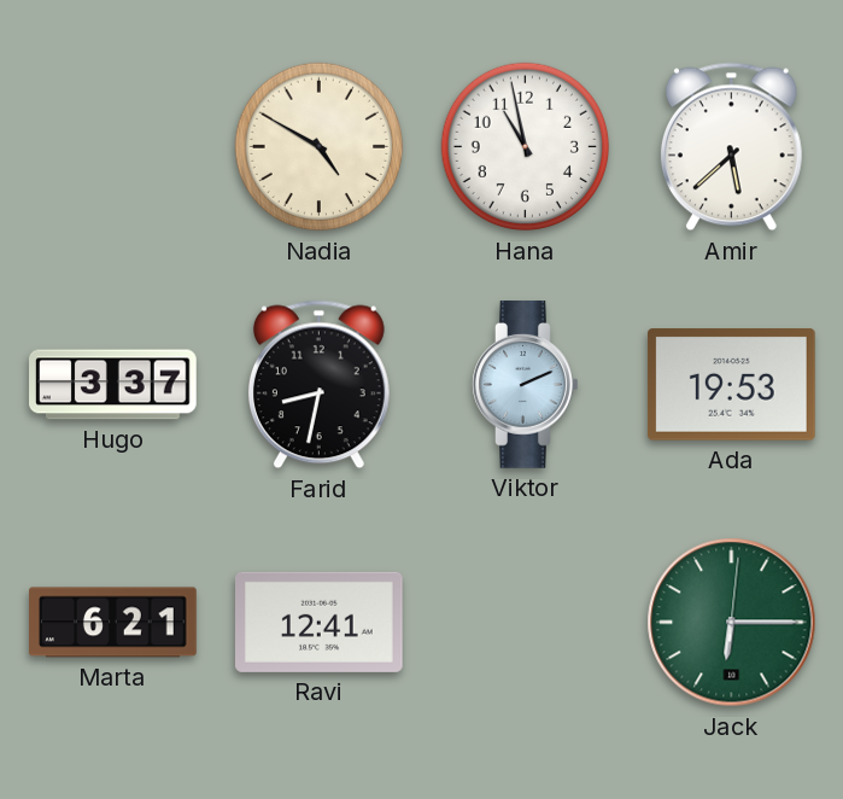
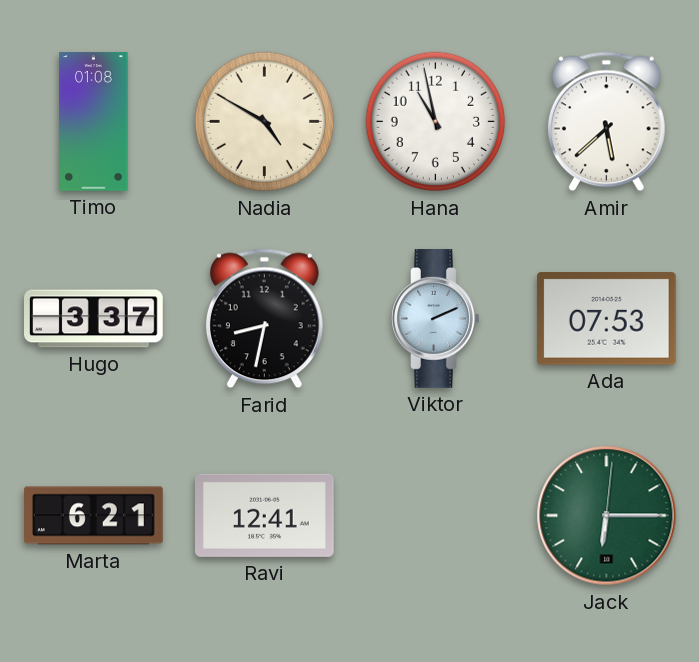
Timo: none -> 01:08 (94, 122)
Ada: 19:53 -> 07:53 (606, 319)
